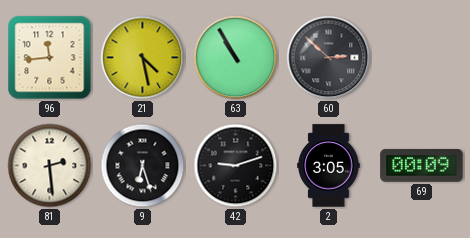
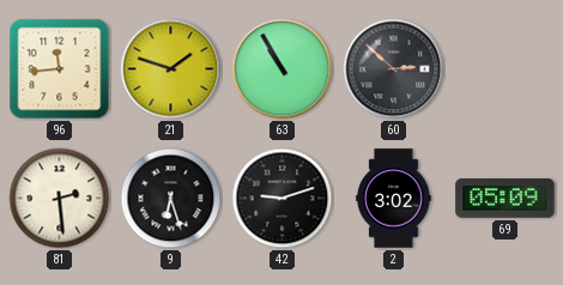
21: 4:28 -> 1:48 (171, 69)
2: 3:05 -> 3:02 (394, 199)
69: 00:09 -> 05:09 (506, 199)
